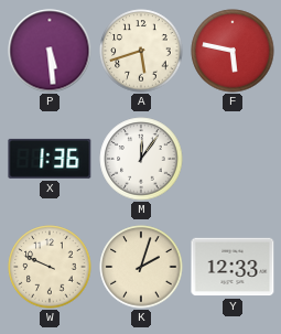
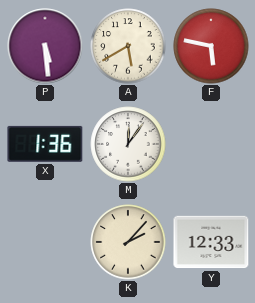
A: 5:42 -> 5:40 (128, 46)
W: 9:49 -> none (50, 267)
K: 2:03 -> 2:07 (128, 242)
